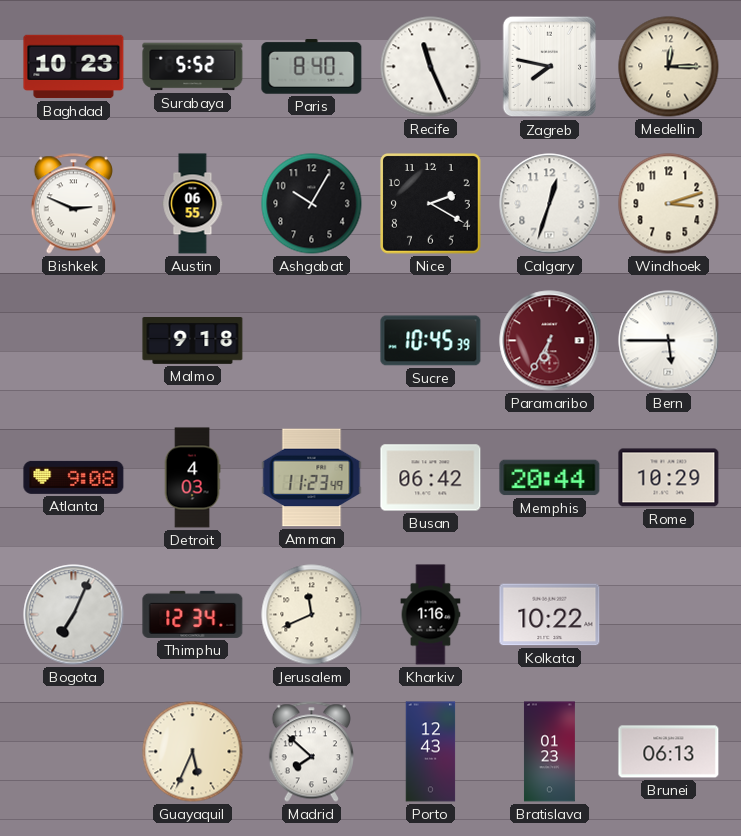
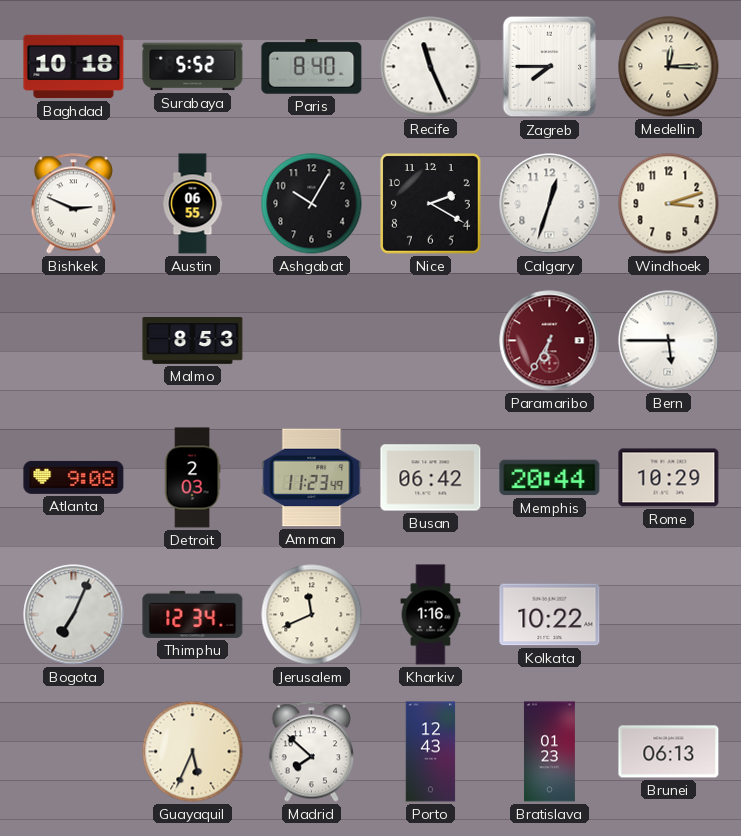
Baghdad: 10:23 -> 10:18 (74, 67)
Zagreb: 7:47 -> 7:45 (550, 67)
Malmo: 9:18 -> 8:53 (193, 341)
Sucre: 10:45 -> none (431, 341)
Detroit: 4:03 -> 2:03 (192, 478)
